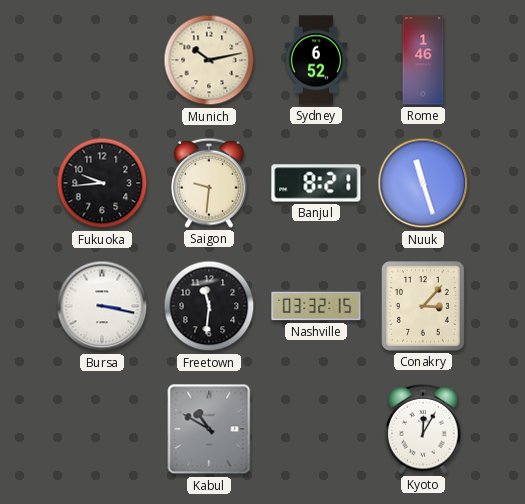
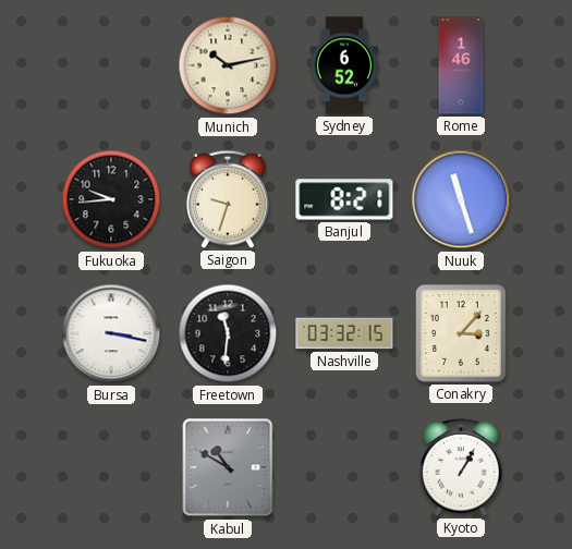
Saigon: 9:31 -> 9:33 (228, 199)
Kyoto: 12:05 -> 1:05 (461, 467)
